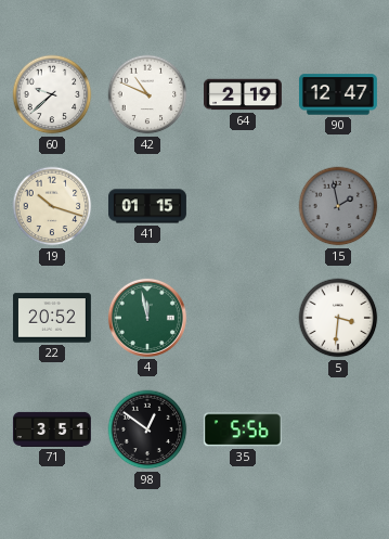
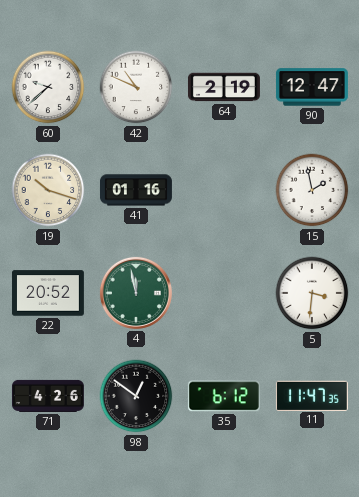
41: 01:15 -> 01:16 (136, 190)
15 dial: grey -> white (312, 190)
71: 3:51 -> 4:26 (48, 396)
35: 5:56 -> 6:12 (224, 396)
11: none -> 11:47 (312, 395)
